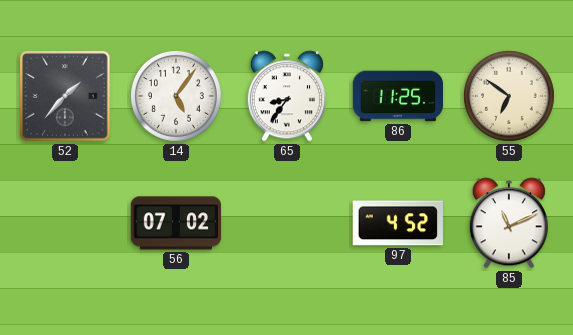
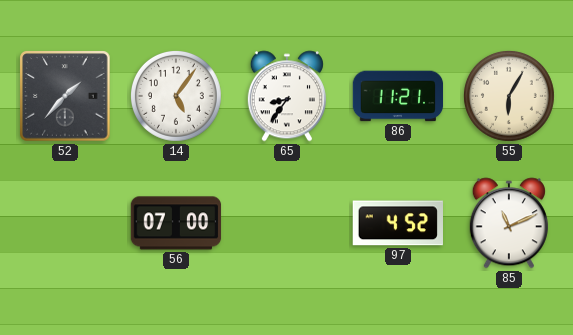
86: 11:25 -> 11:21 (398, 96)
55: 6:51 -> 6:05 (509, 96)
56: 07:02 -> 07:00 (176, 223)
